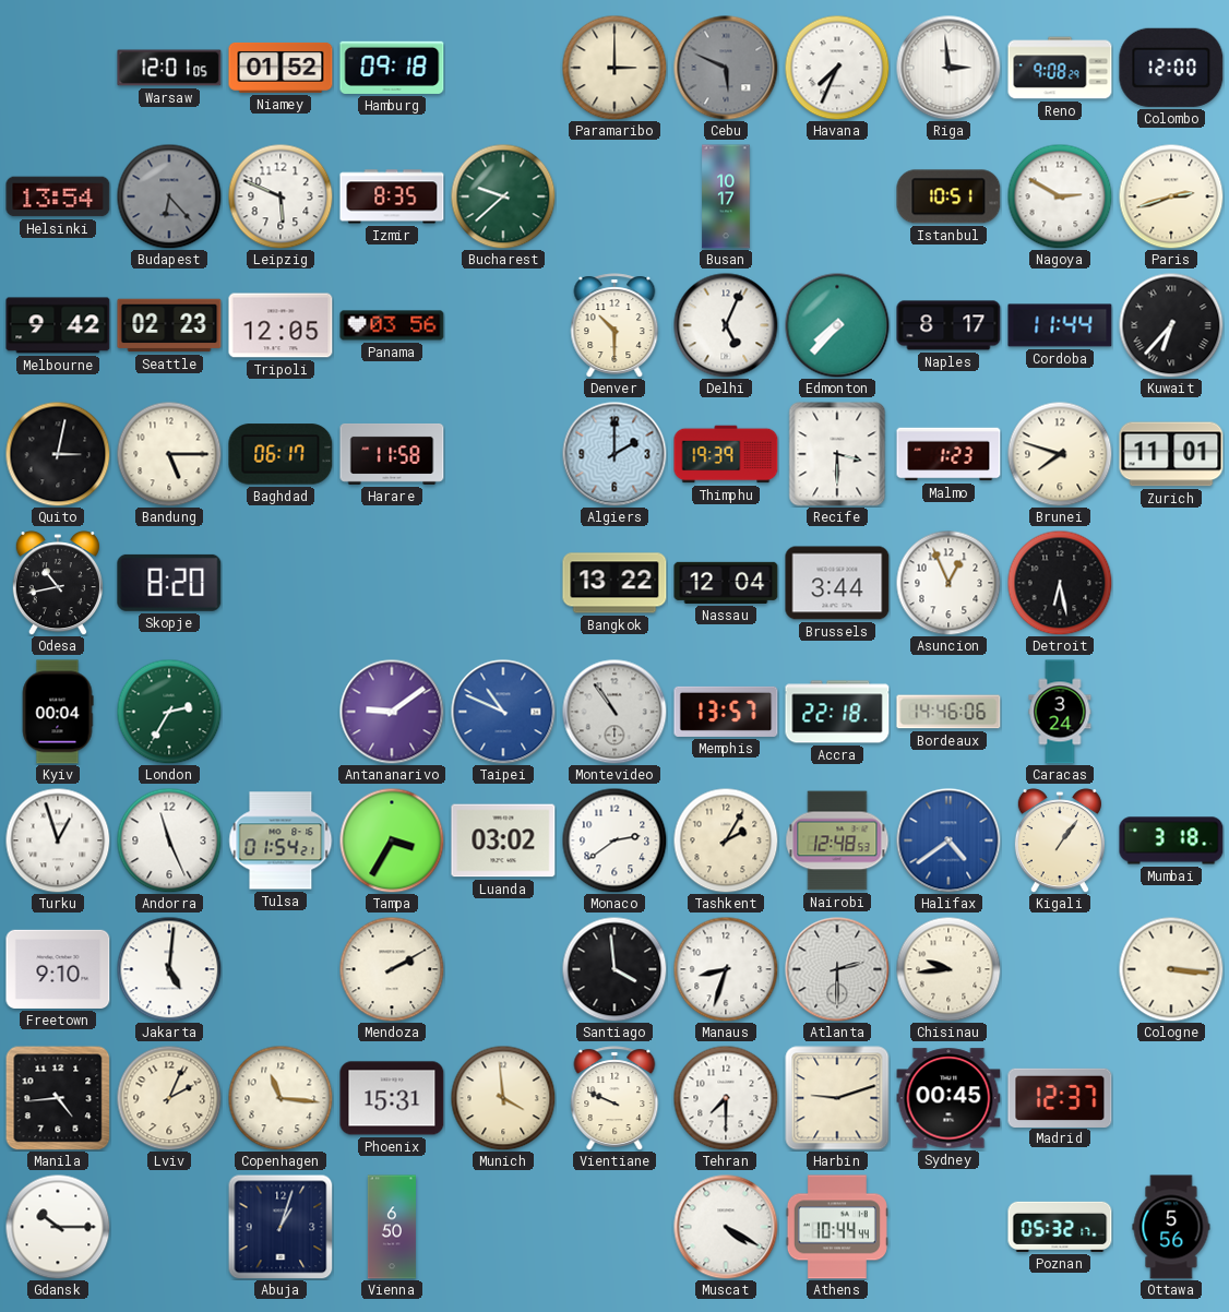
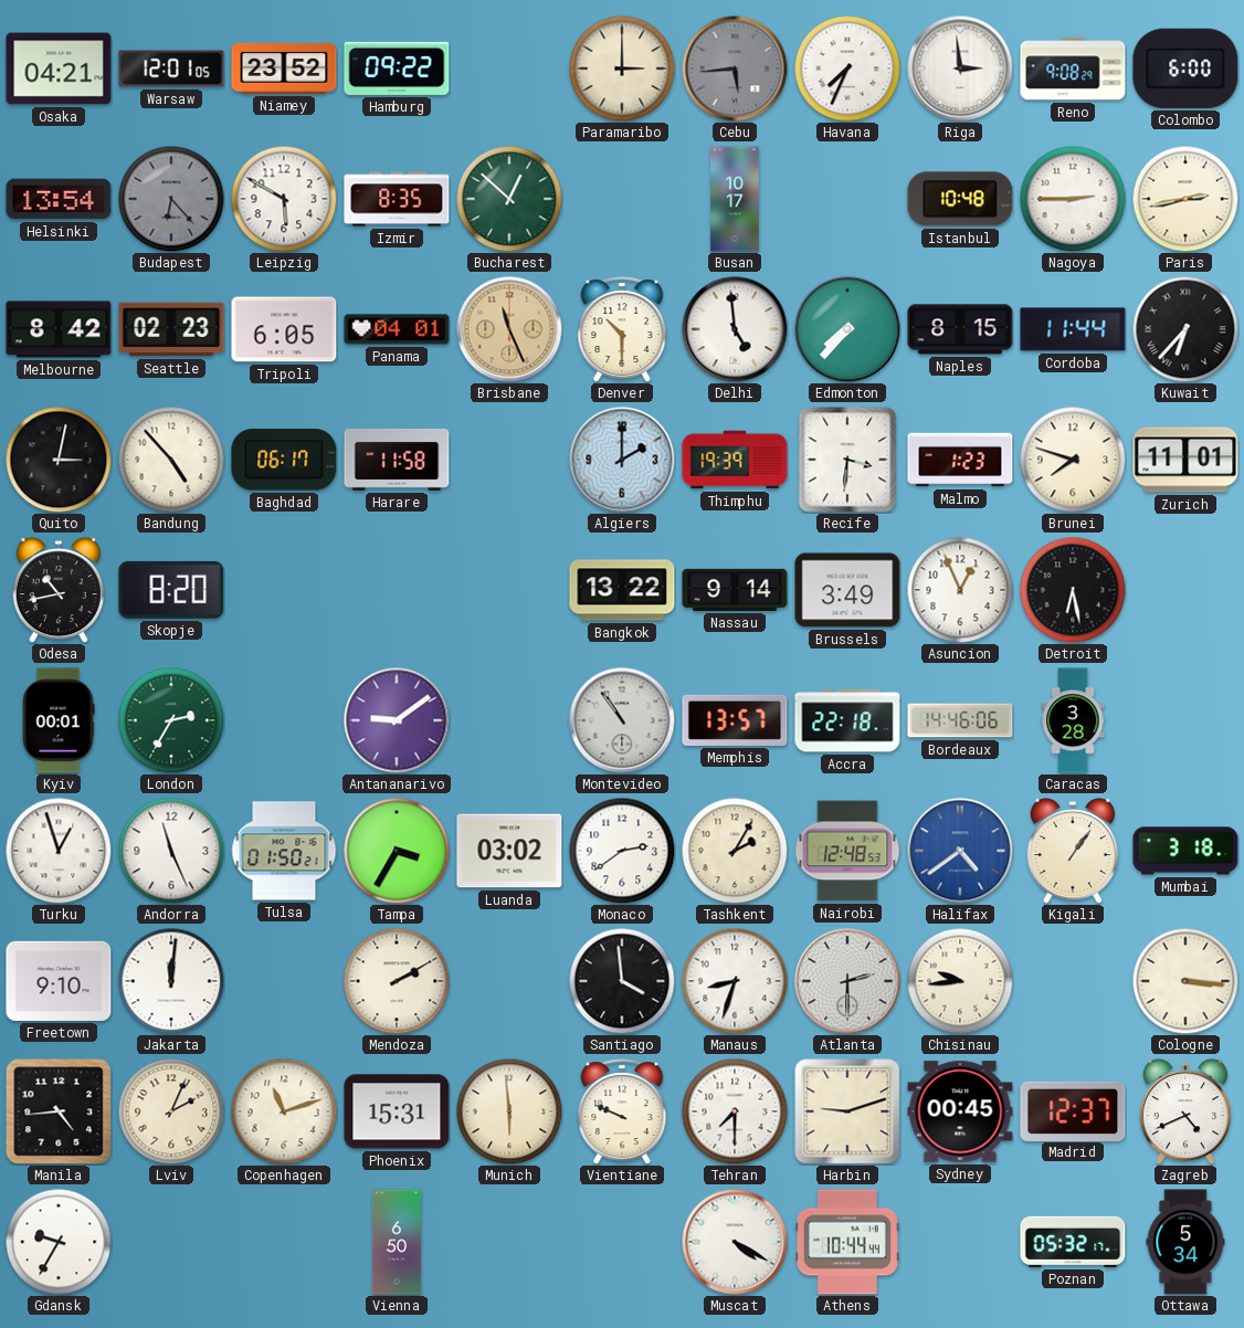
Osaka: none -> 04:21 (59, 68)
Niamey: 01:52 -> 23:52 (284, 68)
Hamburg: 09:18 -> 09:22 (397, 68)
Cebu: 5:49 -> 5:44 (735, 68)
Colombo: 12:00 -> 6:00 (1185, 68)
Leipzig: 5:49 -> 5:50 (284, 199)
Bucharest: 9:38 -> 12:52 (509, 199)
Istanbul: 10:51 -> 10:48 (960, 199)
Nagoya: 2:50 -> 2:45 (1073, 199)
Paris: 2:42 -> 2:43 (1185, 199)
Melbourne: 9:42 -> 8:42 (59, 329)
Tripoli: 12:05 -> 6:05 (284, 329)
Panama: 03:56 -> 04:01 (397, 329)
Brisbane: none -> 11:26 (509, 329)
Delhi: 5:04 -> 4:59 (735, 329)
Naples: 8:17 -> 8:15 (960, 329)
Bandung: 5:15 -> 4:53 (171, 460)
Recife: 3:30 -> 3:31 (847, 460)
Nassau: 12:04 -> 9:14 (735, 590)
Brussels: 3:44 -> 3:49 (847, 590)
Kyiv: 00:04 -> 00:01 (59, 720)
Taipei: 10:49 -> none (503, 712)
Caracas: 3:24 -> 3:28 (1073, 720)
Tulsa: 01:54 -> 01:50 (284, 851)
Jakarta: 5:01 -> 12:01 (171, 981)
Copenhagen: 11:16 -> 11:12 (284, 1111)
Munich: 3:59 -> 5:59 (509, 1111)
Zagreb: none -> 4:41 (1185, 1111)
Gdansk: 10:15 -> 9:35 (59, 1242)
Abuja: 1:03 -> none (281, 1227)
Ottawa: 5:56 -> 5:34 (1185, 1242)
